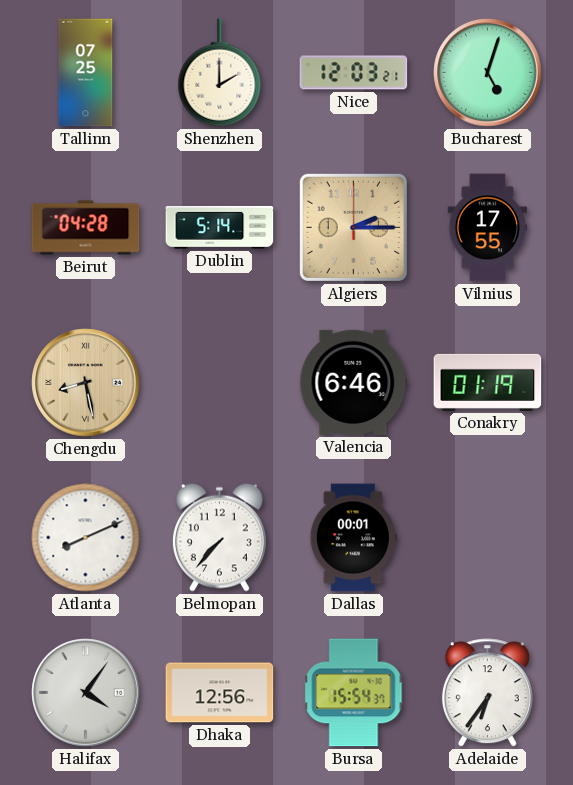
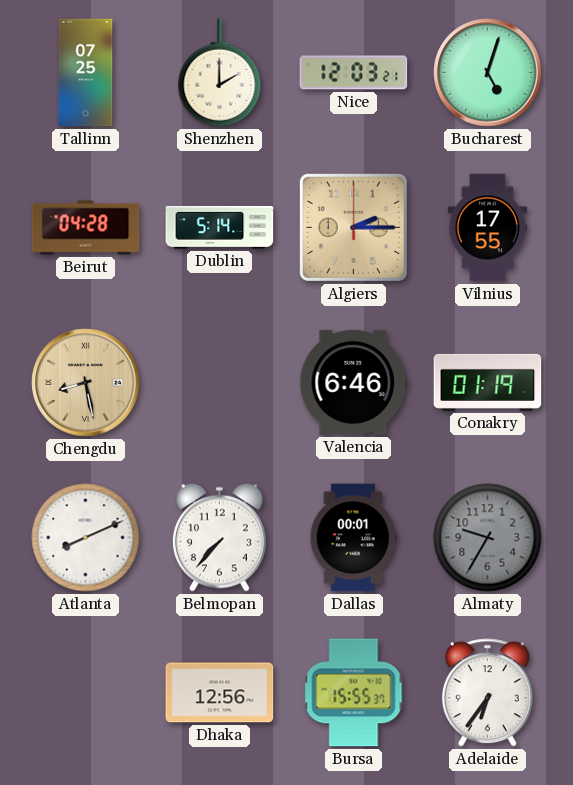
Almaty: none -> 9:35 (488, 538)
Halifax: 4:06 -> none (86, 693)
Bursa: 15:54 -> 15:55 (354, 693)
